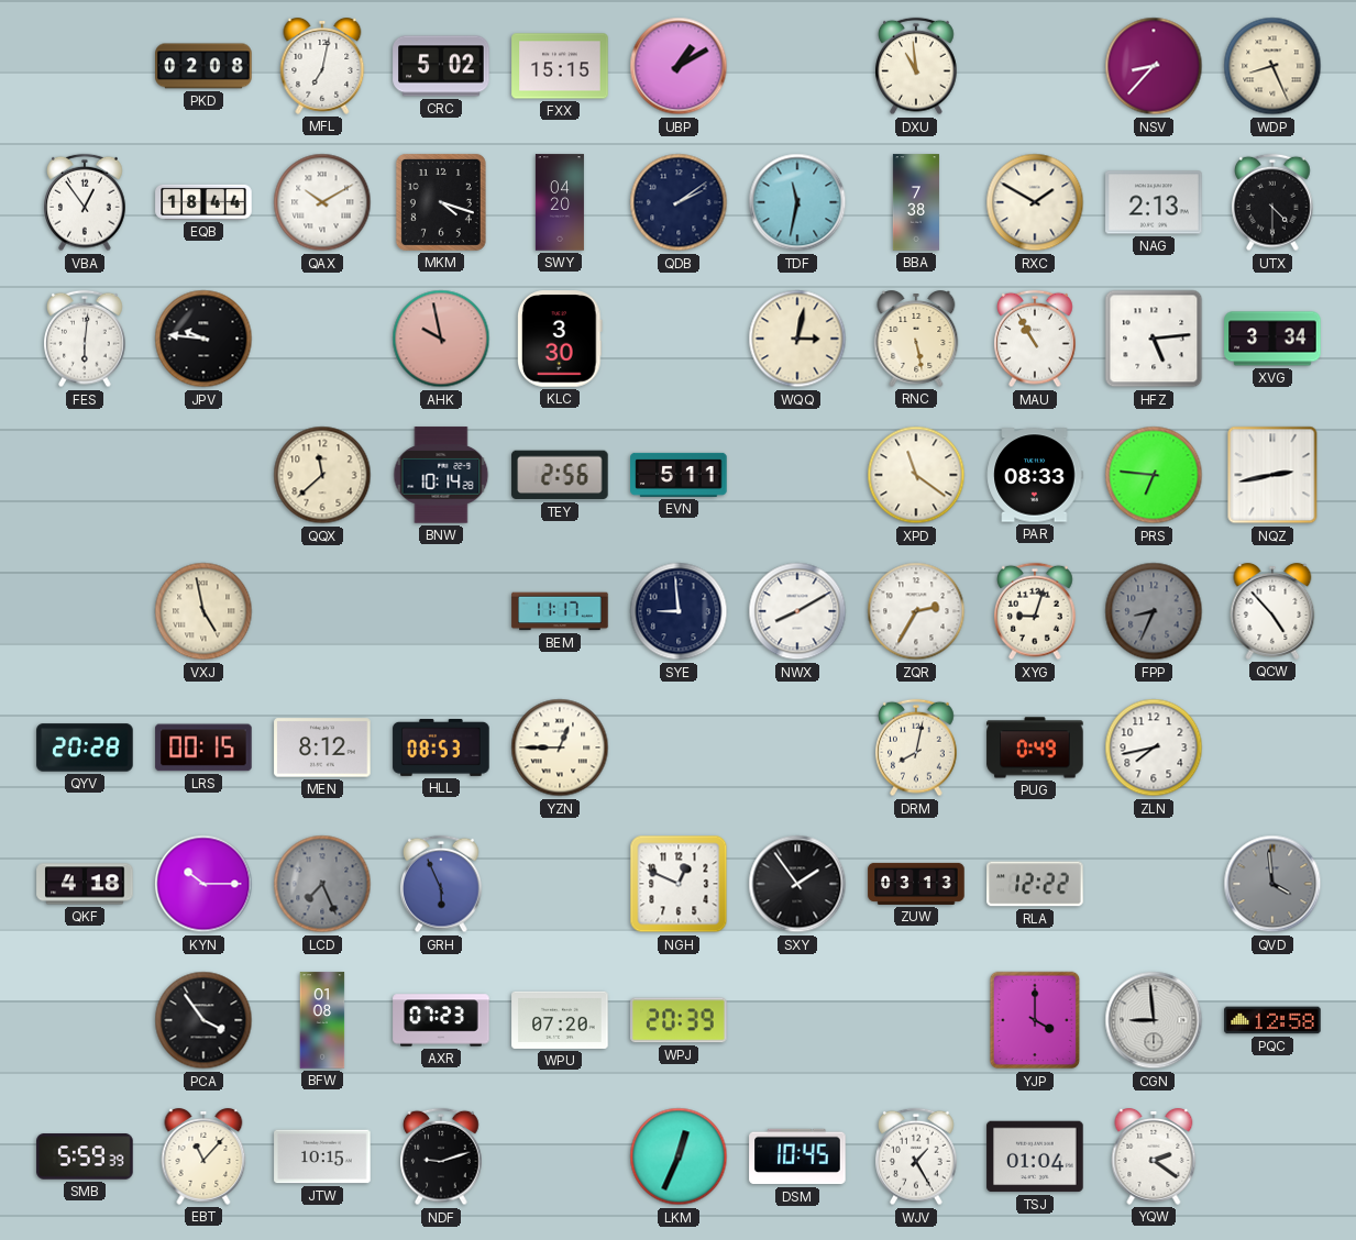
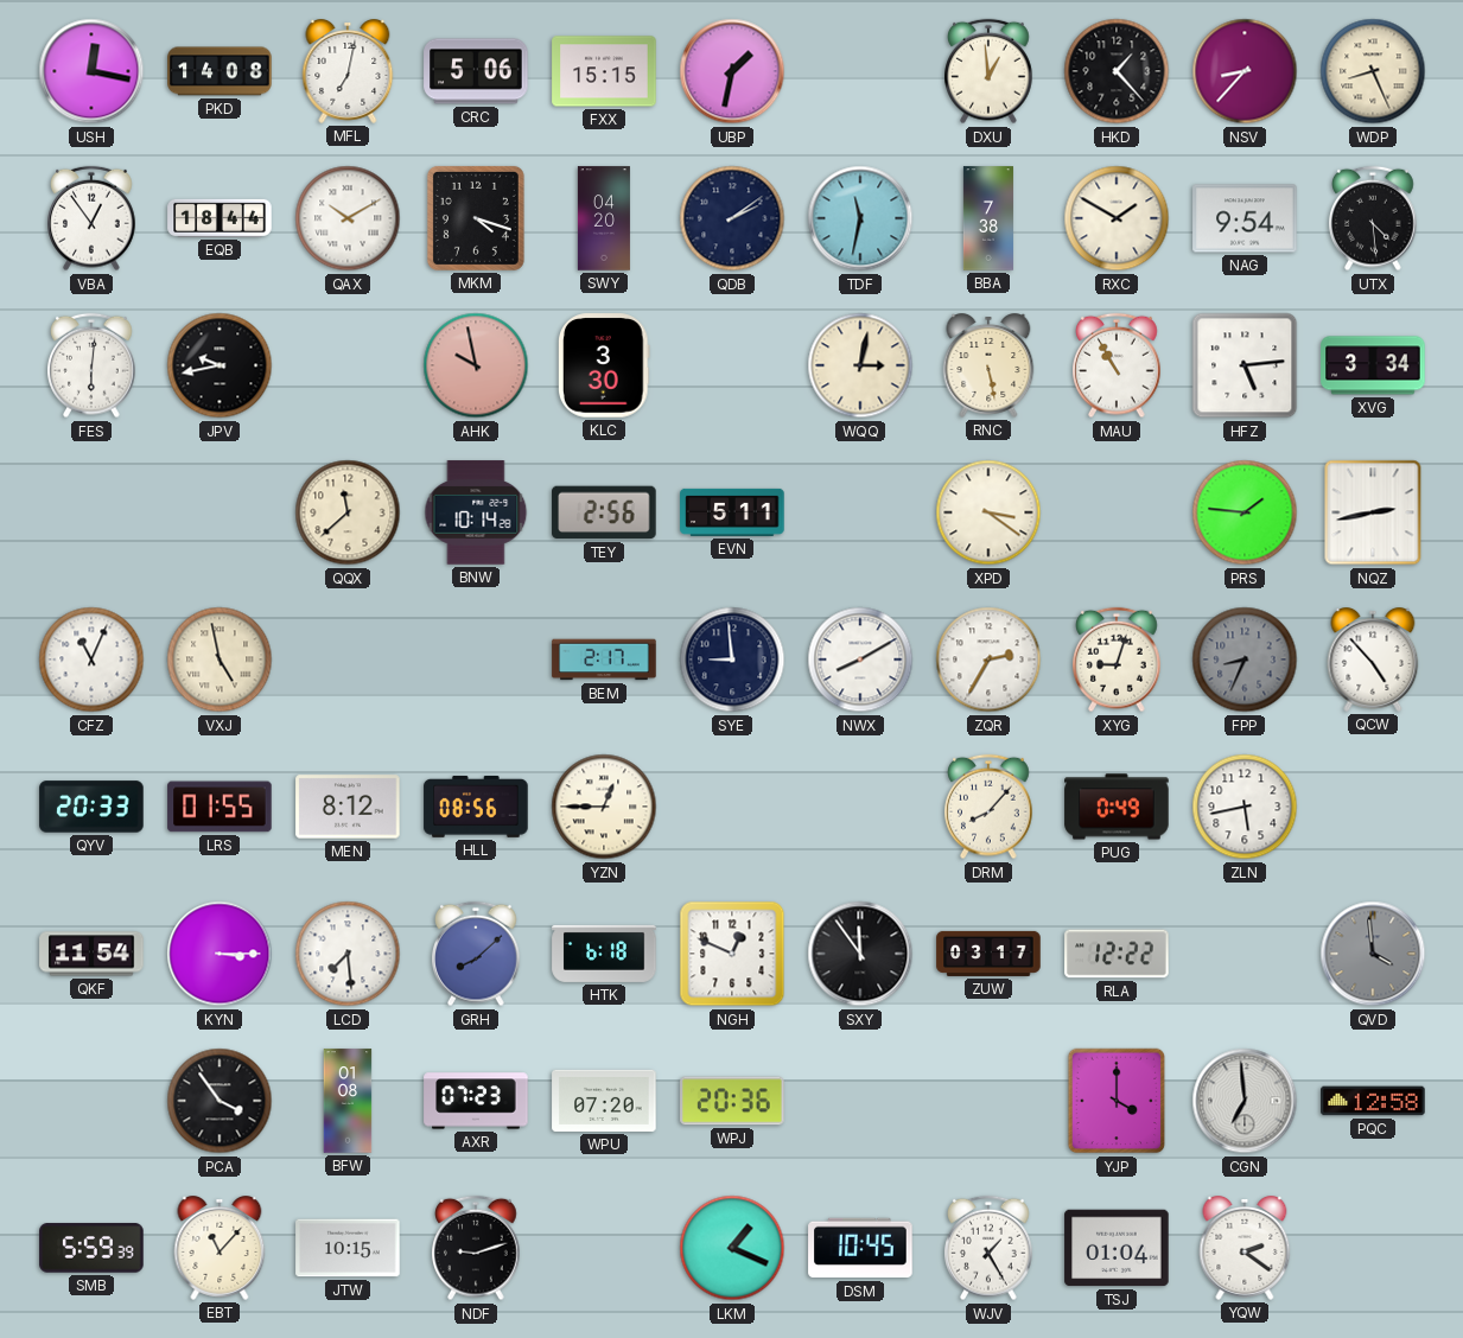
USH: none -> 12:17 (91, 71)
PKD: 02:08 -> 14:08 (220, 71)
CRC: 5:02 -> 5:06 (476, 71)
UBP: 1:10 -> 1:32 (732, 71)
DXU: 10:59 -> 12:59 (990, 71)
HKD: none -> 1:23 (1117, 71)
NAG: 2:13 -> 9:54 (1245, 218)
UTX: 4:30 -> 4:29 (1374, 218)
JPV: 9:46 -> 9:43 (220, 365)
XPD: 11:21 -> 3:21 (988, 512)
PAR: 08:33 -> none (1035, 475)
PRS: 6:46 -> 1:46 (1245, 512)
CFZ: none -> 11:04 (91, 660)
BEM: 11:17 -> 2:17 (604, 660)
QYV: 20:28 -> 20:33 (91, 807)
LRS: 00:15 -> 01:55 (220, 807)
HLL: 08:53 -> 08:56 (476, 807)
DRM: 8:02 -> 8:07 (990, 807)
ZLN: 7:43 -> 5:43 (1245, 807)
QKF: 4:18 -> 11:54 (91, 954)
KYN: 10:15 -> 3:15 (220, 954)
LCD: 7:26 -> 7:29 (348, 954)
LCD dial: grey -> white (348, 954)
GRH: 5:56 -> 8:08 (477, 954)
HTK: none -> 6:18 (604, 954)
SXY: 1:54 -> 11:54 (860, 954)
ZUW: 03:13 -> 03:17 (988, 954)
WPJ: 20:39 -> 20:36 (732, 1101)
CGN: 8:59 -> 6:59 (1245, 1101)
LKM: 12:34 -> 1:19 (732, 1248)
